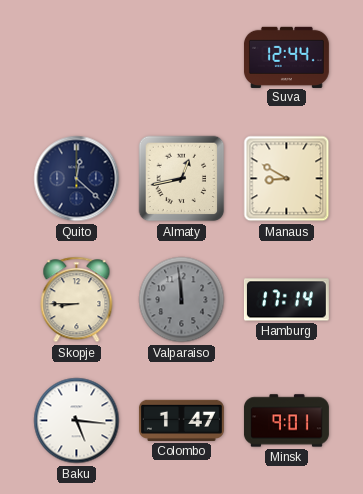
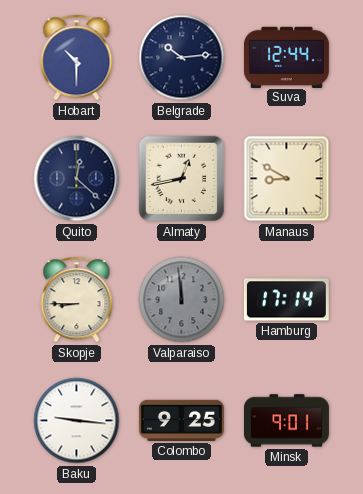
Hobart: none -> 10:30 (77, 58)
Belgrade: none -> 10:14 (182, 58)
Baku: 5:16 -> 9:16 (77, 421)
Colombo: 1:47 -> 9:25 (181, 420)
